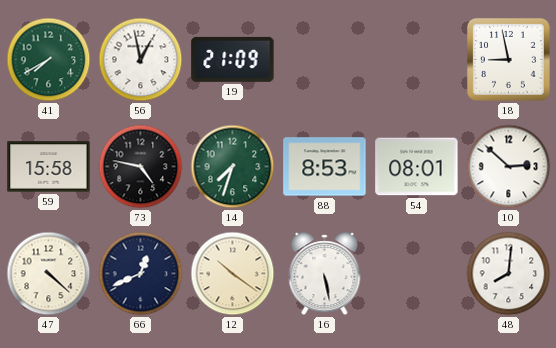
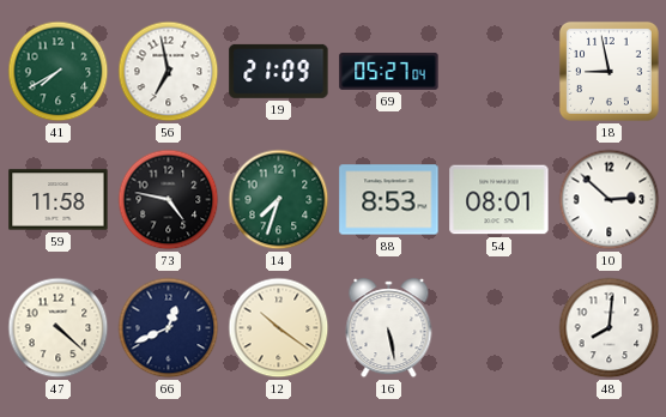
56: 12:58 -> 6:58 (169, 72)
69: none -> 05:27 (389, 72)
59: 15:58 -> 11:58 (59, 200)
